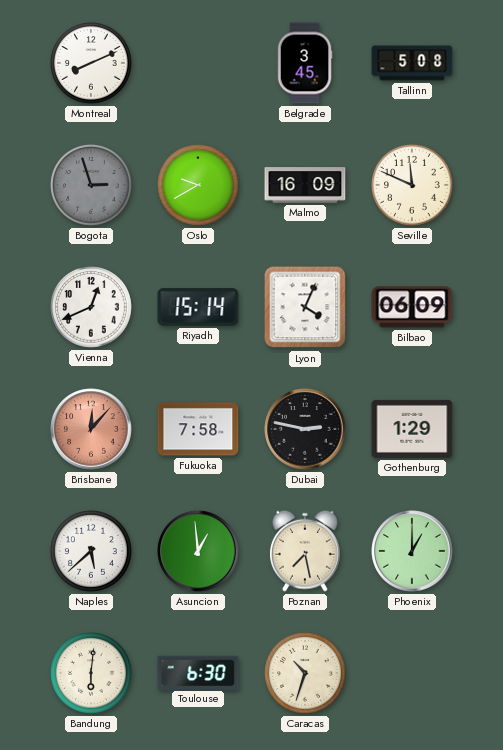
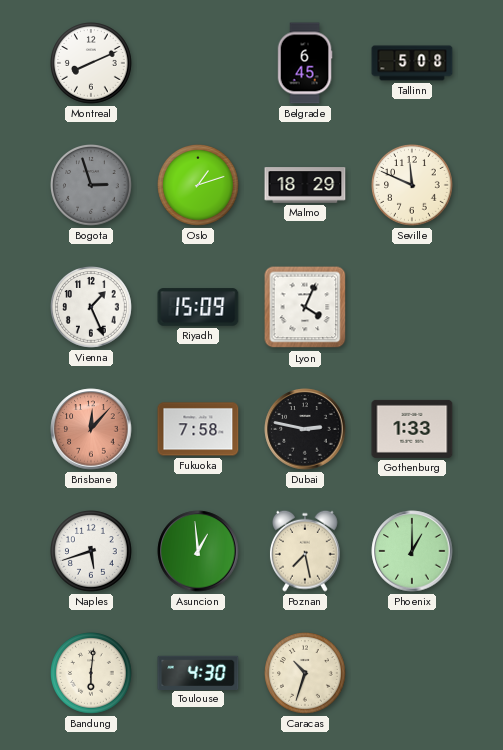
Belgrade: 3:45 -> 6:45 (305, 63)
Oslo: 9:40 -> 1:12 (198, 185)
Malmo: 16:09 -> 18:29 (305, 185)
Vienna: 12:41 -> 1:26 (91, 307)
Riyadh: 15:14 -> 15:09 (198, 307)
Bilbao: 06:09 -> none (412, 307)
Gothenburg: 1:29 -> 1:33 (412, 429)
Naples: 5:38 -> 5:42 (91, 551)
Toulouse: 6:30 -> 4:30 (198, 672)
